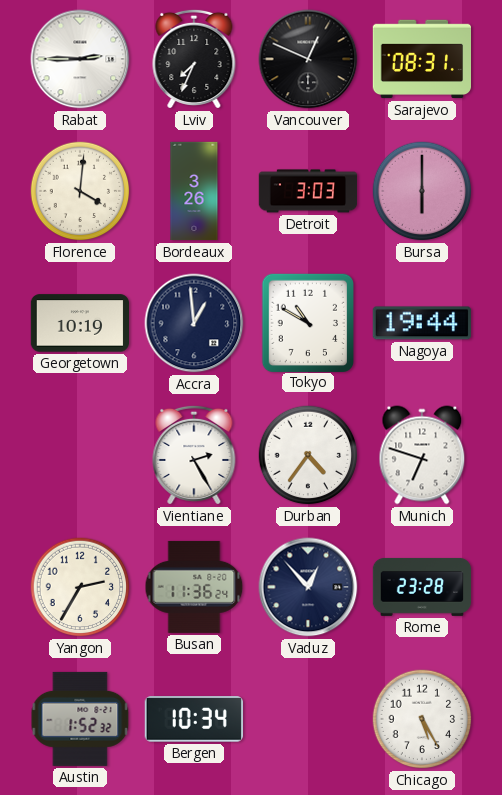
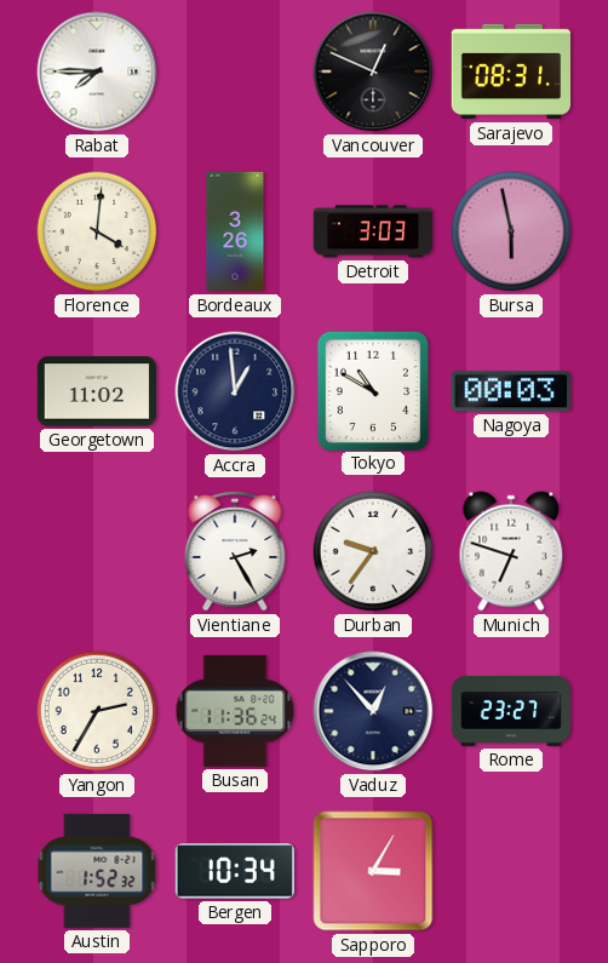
Rabat: 2:45 -> 7:45 (97, 71)
Lviv: 7:34 -> none (194, 59)
Bursa: 6:00 -> 5:58 (511, 231)
Georgetown: 10:19 -> 11:02 (96, 391)
Nagoya: 19:44 -> 00:03 (511, 391)
Durban: 4:36 -> 9:36 (373, 551)
Rome: 23:28 -> 23:27 (511, 711)
Sapporo: none -> 3:05 (373, 871)
Chicago: 5:25 -> none (422, 719)
